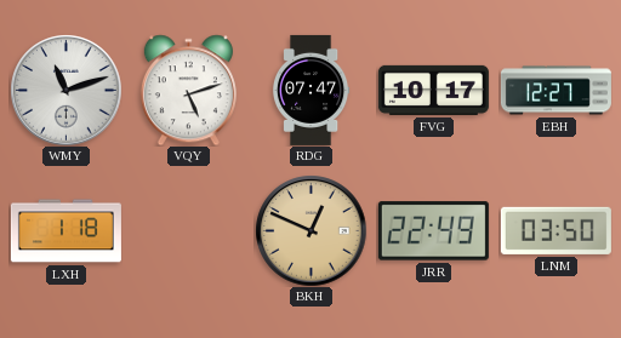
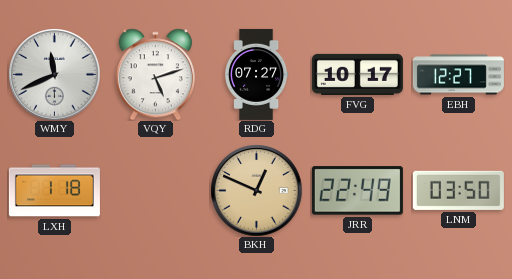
WMY: 11:12 -> 11:41 (54, 74)
RDG: 07:47 -> 07:27 (256, 74)
